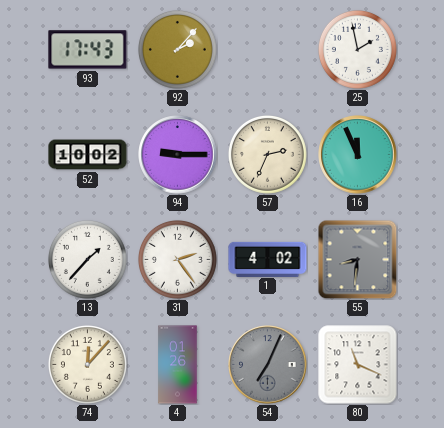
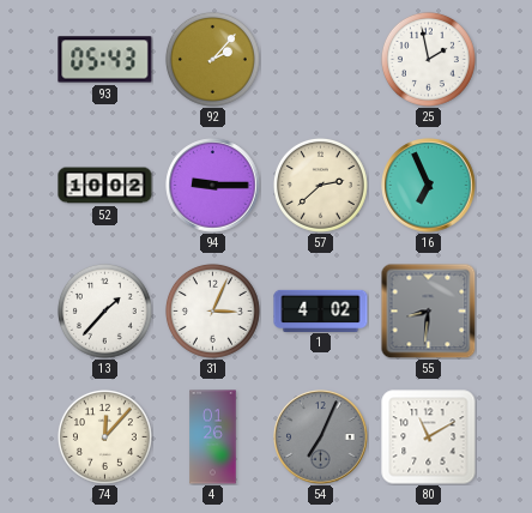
93: 17:43 -> 05:43 (105, 60)
57: 2:34 -> 2:38 (320, 185)
16: 11:56 -> 6:56 (429, 186)
31: 2:24 -> 3:04 (212, 310)
80: 11:19 -> 11:10 (429, 437)
